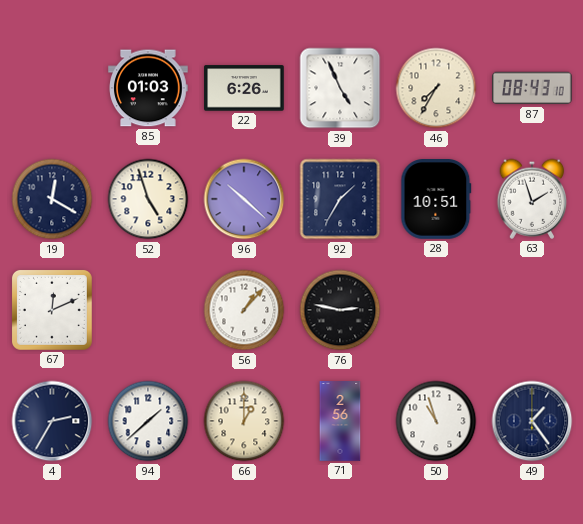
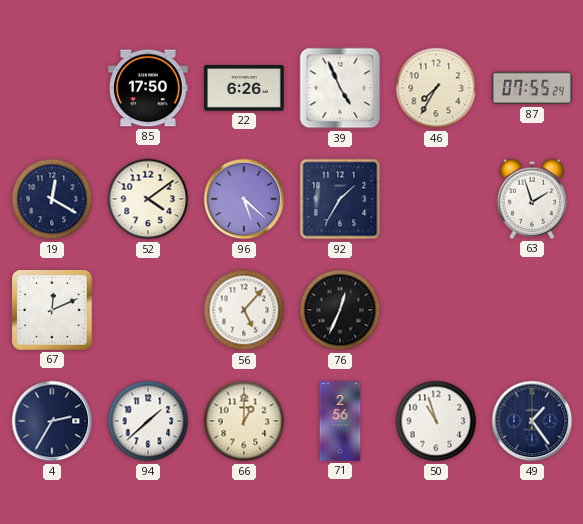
85: 01:03 -> 17:50 (148, 88)
87: 08:43 -> 07:55 (533, 88)
52: 4:57 -> 4:09 (148, 199)
96: 10:22 -> 5:22 (244, 199)
28: 10:51 -> none (436, 200)
56: 1:07 -> 5:07 (244, 310)
76: 2:47 -> 12:34 (340, 310)
